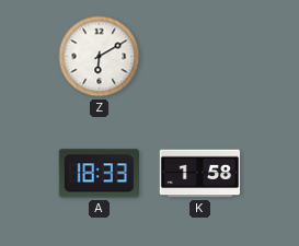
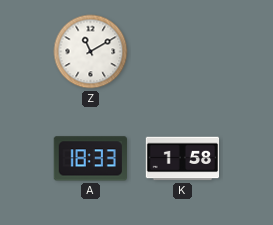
Z: 6:10 -> 11:10 (91, 52)
